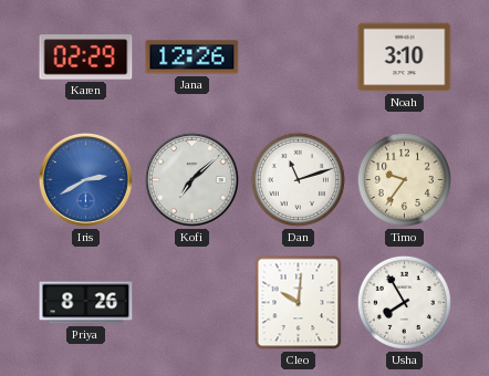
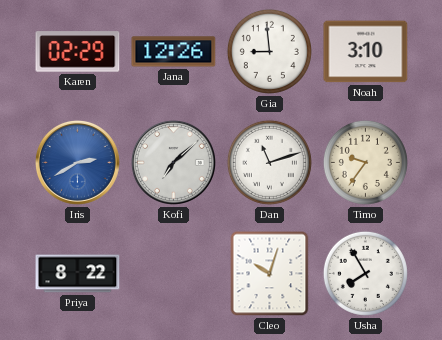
Gia: none -> 8:59 (269, 51)
Priya: 8:26 -> 8:22 (78, 274)
Cleo: 10:01 -> 10:03 (270, 274)
